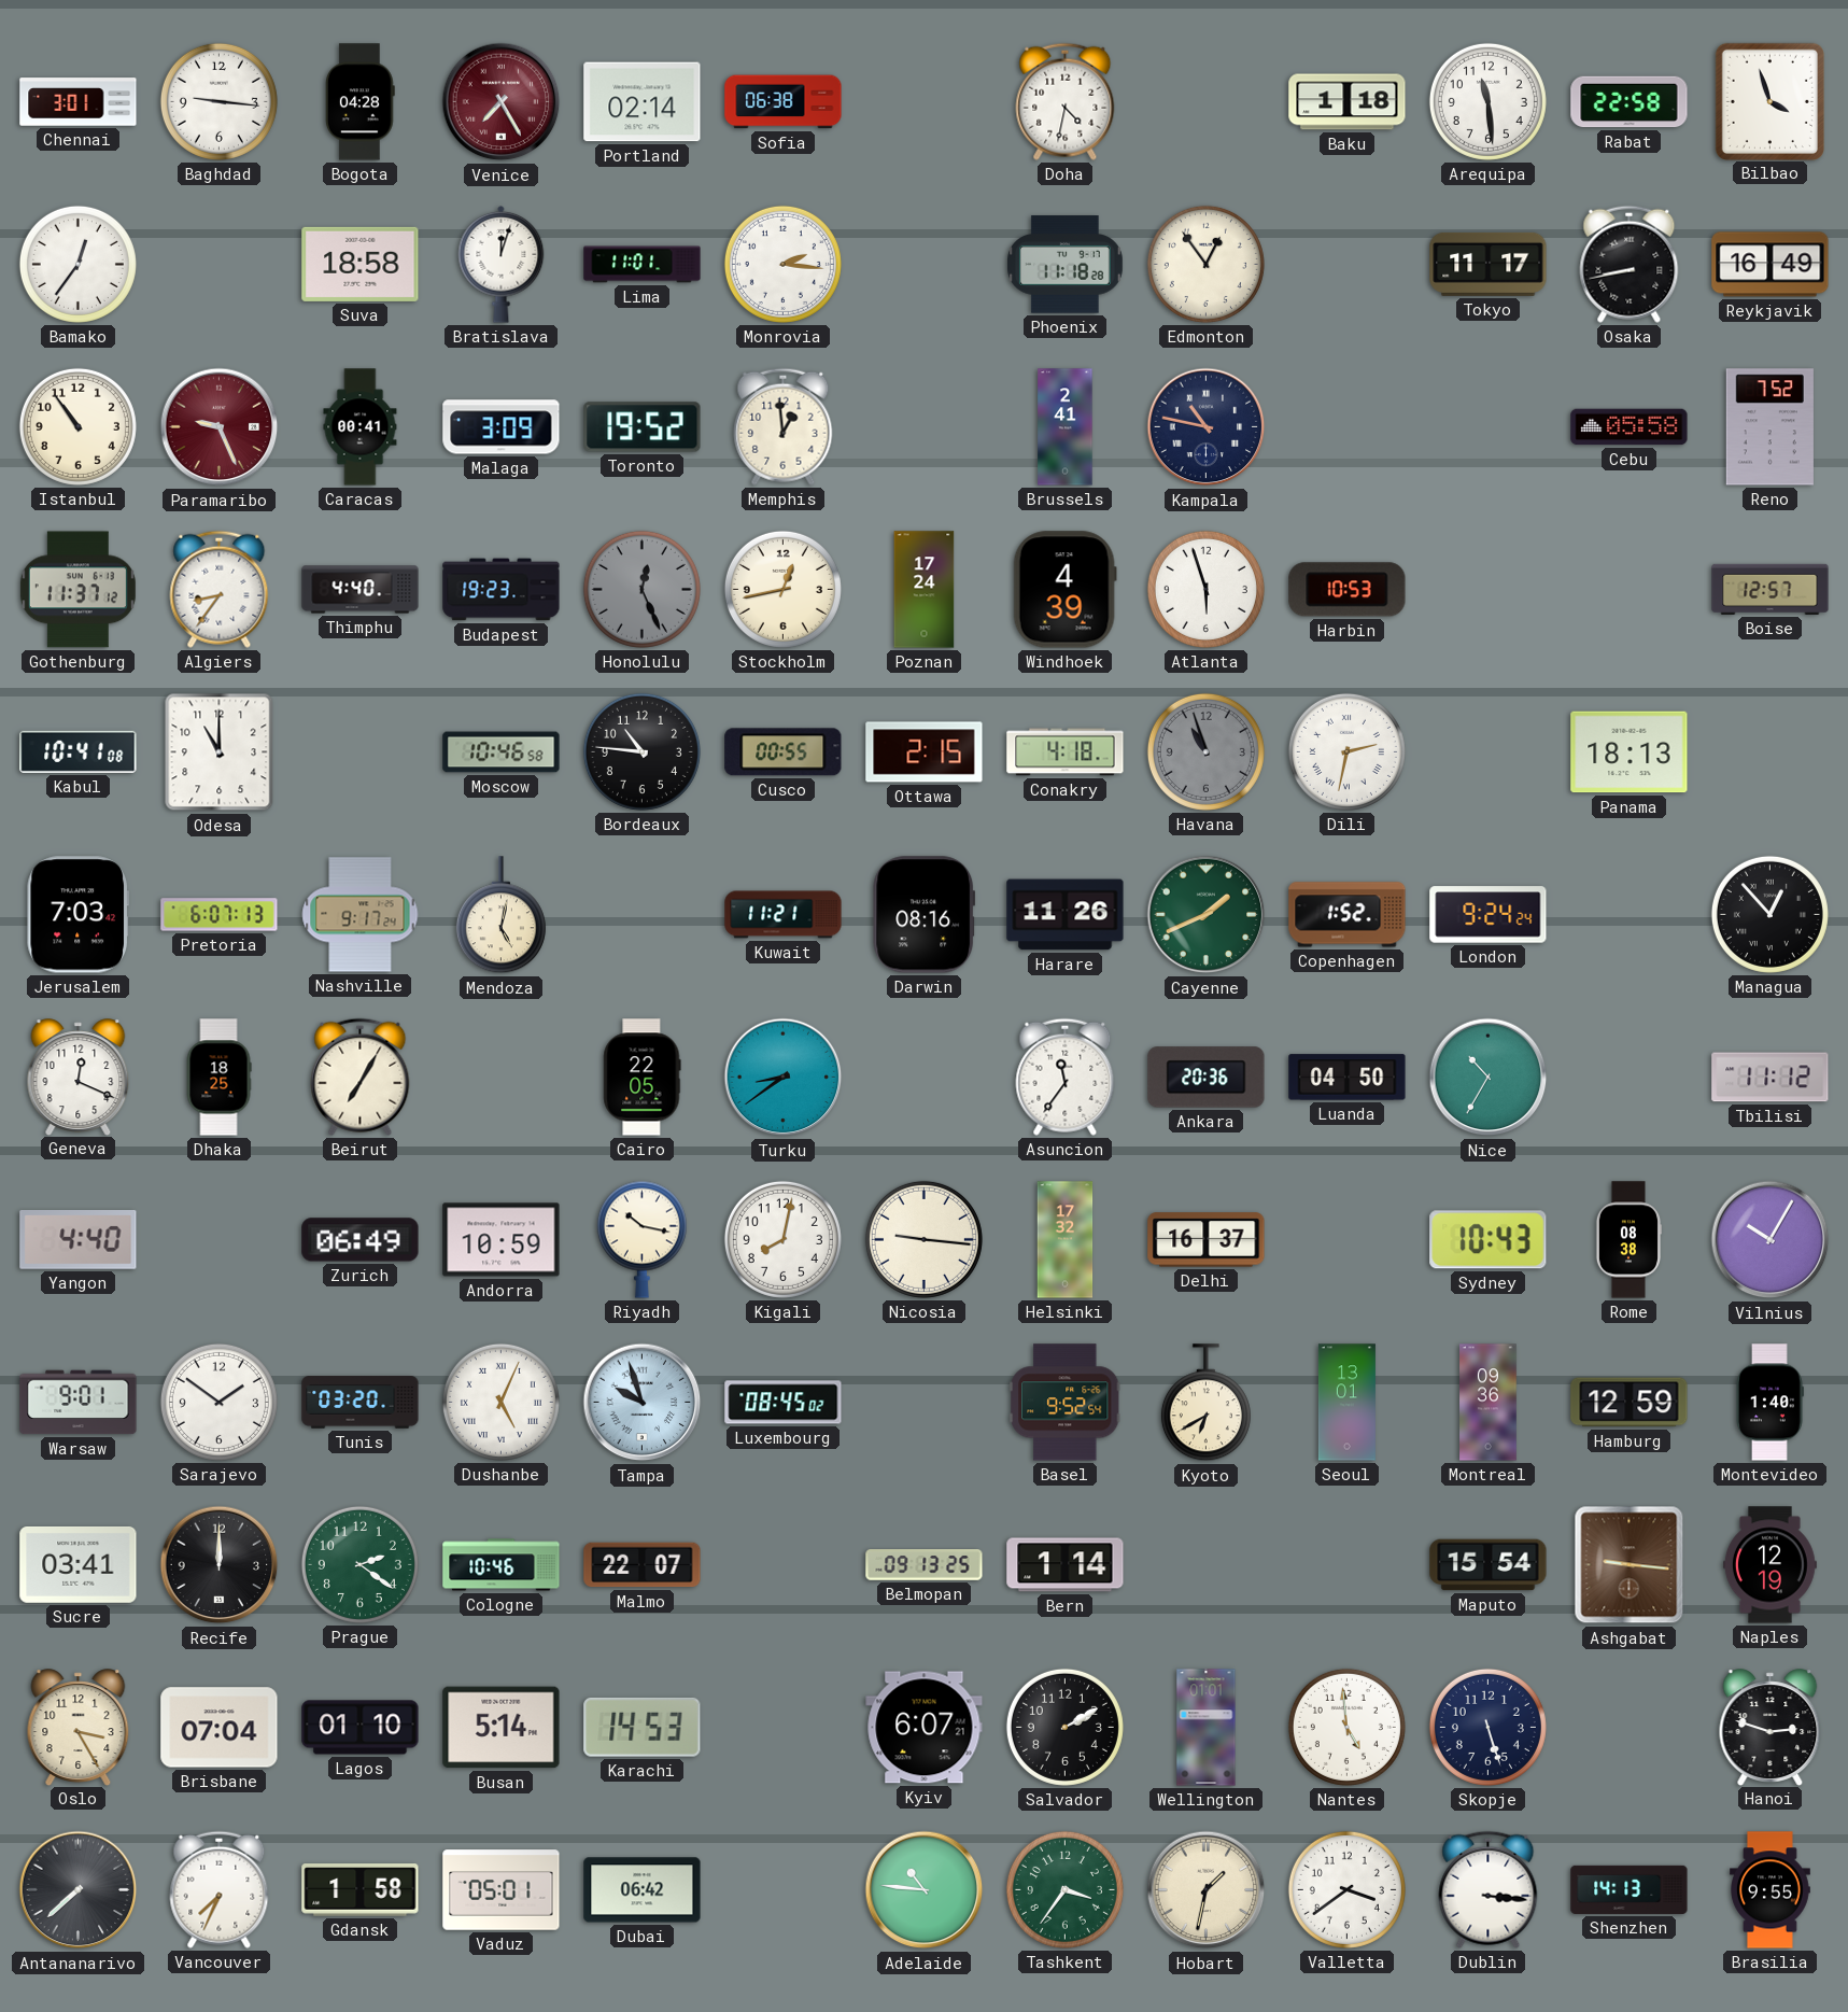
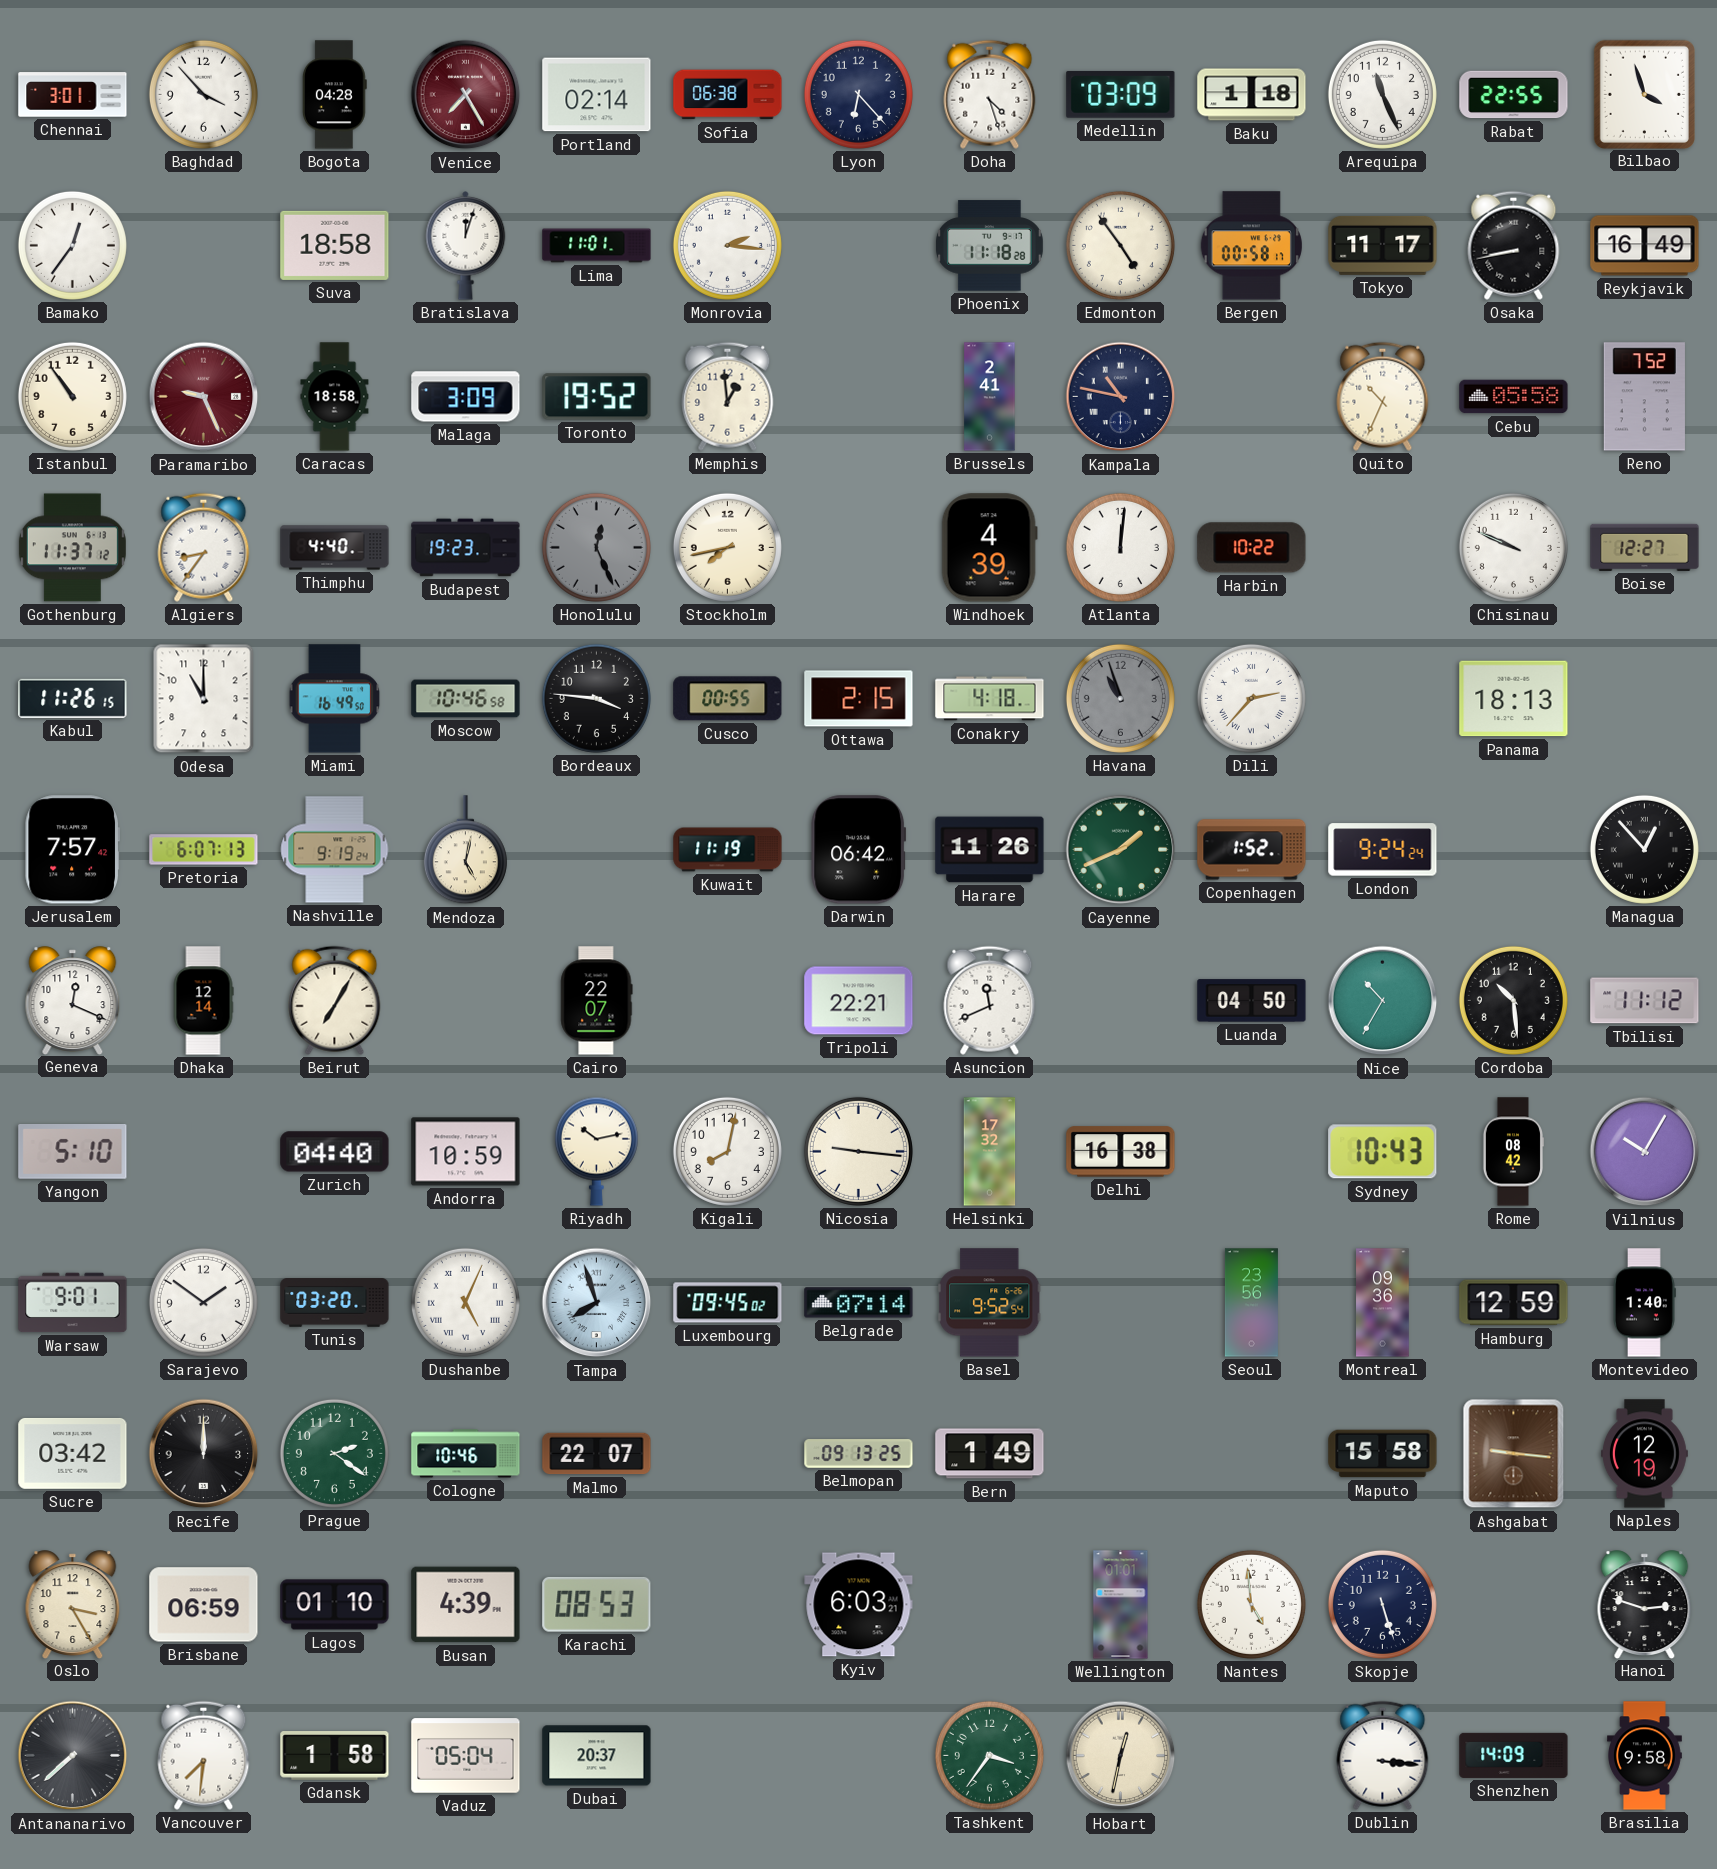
Baghdad: 9:16 -> 3:53 (203, 94)
Lyon: none -> 6:23 (858, 94)
Doha: 4:32 -> 4:27 (990, 94)
Medellin: none -> 03:09 (1121, 94)
Arequipa: 11:29 -> 11:26 (1382, 94)
Rabat: 22:58 -> 22:55 (1514, 95)
Edmonton: 12:54 -> 4:54 (1120, 245)
Bergen: none -> 00:58 (1251, 246)
Caracas: 00:41 -> 18:58 (335, 397)
Quito: none -> 10:34 (1383, 396)
Stockholm: 12:43 -> 7:43 (727, 547)
Poznan: 17:24 -> none (925, 590)
Atlanta: 5:57 -> 12:01 (1120, 547)
Harbin: 10:53 -> 10:22 (1252, 548)
Chisinau: none -> 9:49 (1513, 547)
Boise: 12:57 -> 12:27 (1645, 547)
Kabul: 10:41 -> 11:26 (73, 698)
Miami: none -> 16:49 (335, 699)
Bordeaux: 10:46 -> 3:46 (596, 698)
Dili: 2:32 -> 2:37 (1251, 698)
Jerusalem: 7:03 -> 7:57 (72, 850)
Nashville: 9:17 -> 9:19 (335, 850)
Kuwait: 11:21 -> 11:19 (728, 850)
Darwin: 08:16 -> 06:42 (858, 850)
Dhaka: 18:25 -> 12:14 (203, 1001)
Cairo: 22:05 -> 22:07 (597, 1001)
Turku: 8:39 -> none (784, 1078)
Tripoli: none -> 22:21 (859, 1001)
Asuncion: 11:36 -> 11:41 (990, 1000)
Ankara: 20:36 -> none (1207, 1078)
Cordoba: none -> 10:29 (1513, 1000)
Yangon: 4:40 -> 5:10 (73, 1152)
Zurich: 06:49 -> 04:40 (335, 1152)
Riyadh: 10:17 -> 10:13 (596, 1151)
Delhi: 16:37 -> 16:38 (1121, 1152)
Rome: 08:38 -> 08:42 (1512, 1152)
Tampa: 9:57 -> 7:57 (597, 1303)
Luxembourg: 08:45 -> 09:45 (728, 1303)
Belgrade: none -> 07:14 (859, 1303)
Kyoto: 6:40 -> none (1205, 1403)
Seoul: 13:01 -> 23:56 (1251, 1303)
Sucre: 03:41 -> 03:42 (73, 1454)
Bern: 1:14 -> 1:49 (990, 1454)
Maputo: 15:54 -> 15:58 (1383, 1454)
Brisbane: 07:04 -> 06:59 (204, 1605)
Busan: 5:14 -> 4:39 (466, 1605)
Karachi: 14:53 -> 08:53 (597, 1604)
Kyiv: 6:07 -> 6:03 (859, 1605)
Salvador: 2:10 -> none (1064, 1727)
Vancouver: 7:34 -> 7:31 (204, 1755)
Vaduz: 05:01 -> 05:04 (466, 1756)
Dubai: 06:42 -> 20:37 (597, 1756)
Adelaide: 10:46 -> none (925, 1890)
Hobart: 1:32 -> 12:32 (1121, 1756)
Valletta: 3:39 -> none (1346, 1889)
Shenzhen: 14:13 -> 14:09 (1514, 1755)
Brasilia: 9:55 -> 9:58 (1645, 1756)
